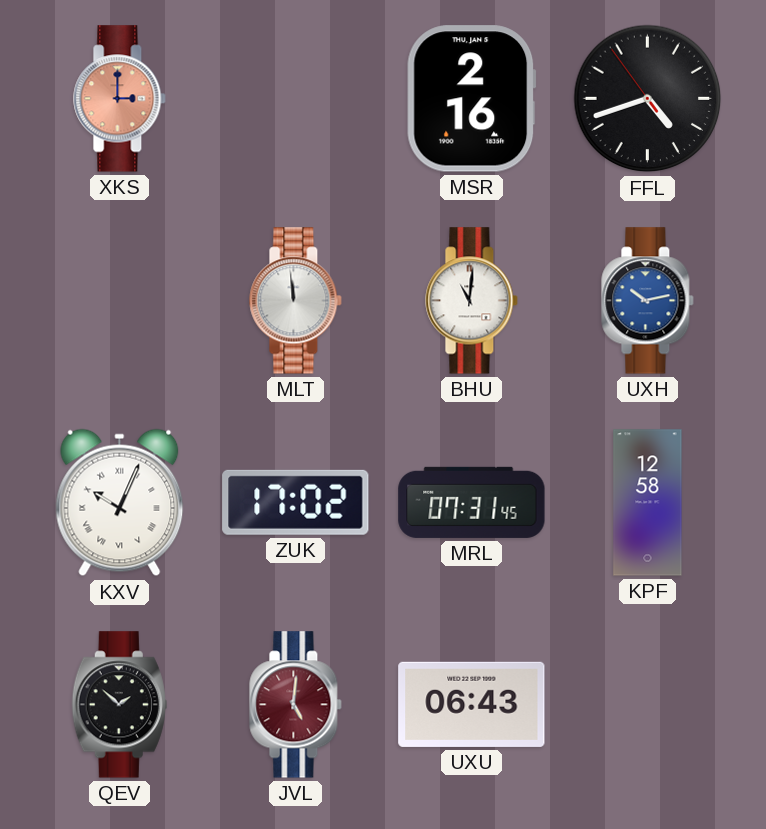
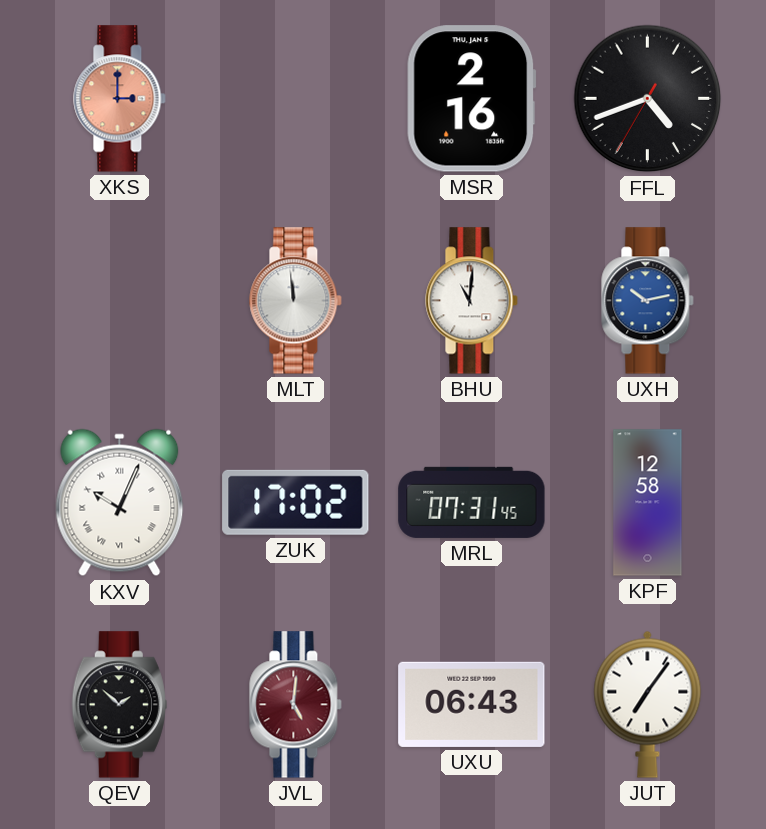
FFL: 4:41:54 -> 4:41:35 (648, 99)
JUT: none -> 7:06 (648, 704)
